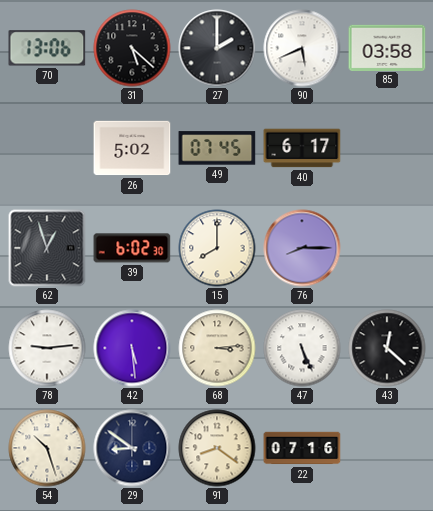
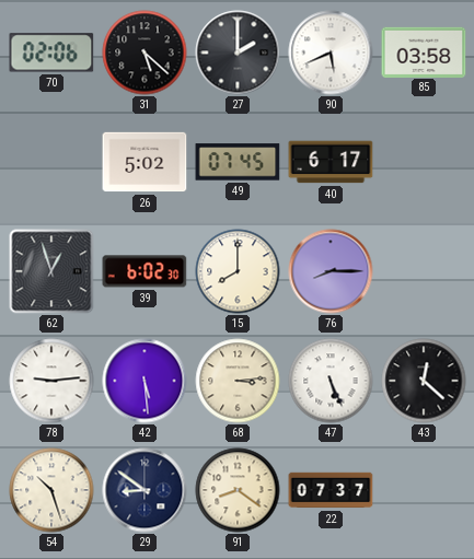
70: 13:06 -> 02:06 (51, 53)
22: 07:16 -> 07:37 (331, 490)
